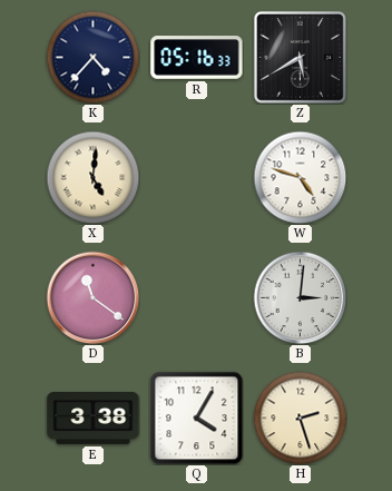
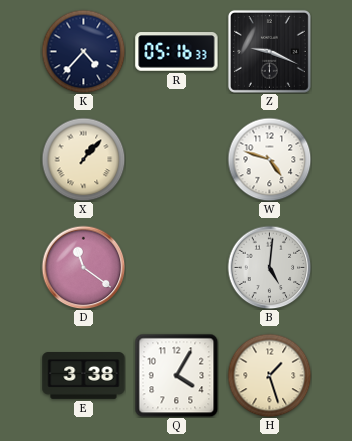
Z: 5:40 -> 9:19 (269, 51)
X: 5:01 -> 1:07 (83, 159)
B: 3:01 -> 5:01 (269, 267)
H: 2:27 -> 1:27 (269, 375)
